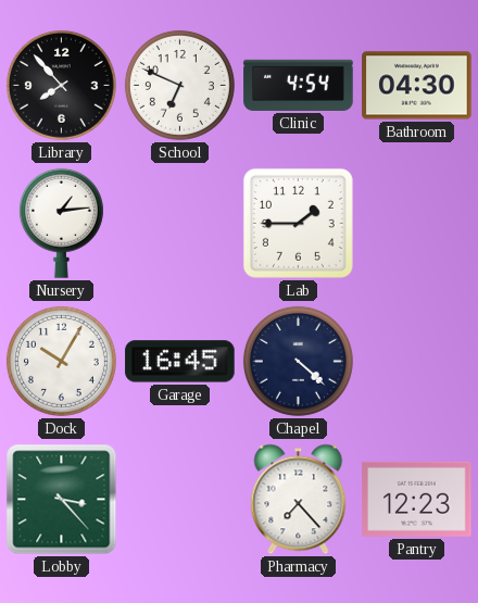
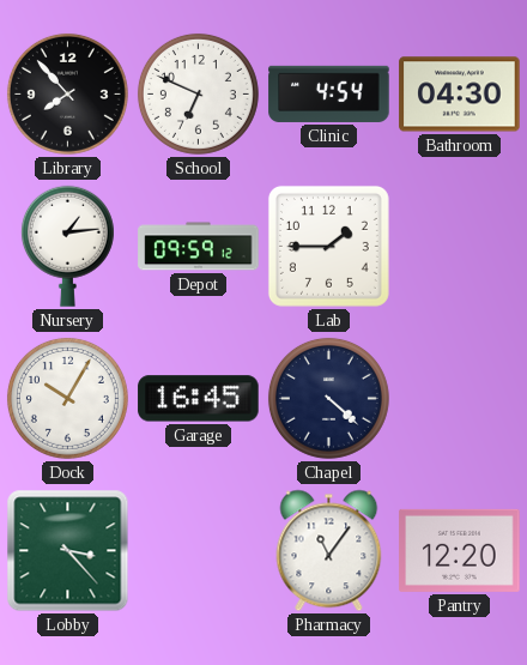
Depot: none -> 09:59 (199, 247)
Pharmacy: 7:23 -> 11:06 (329, 551)
Pantry: 12:23 -> 12:20 (460, 550)
